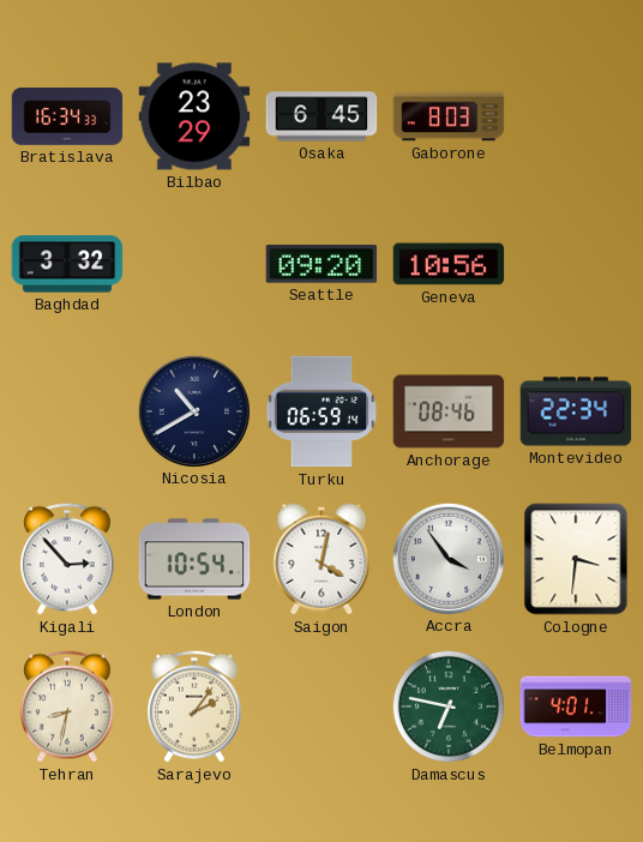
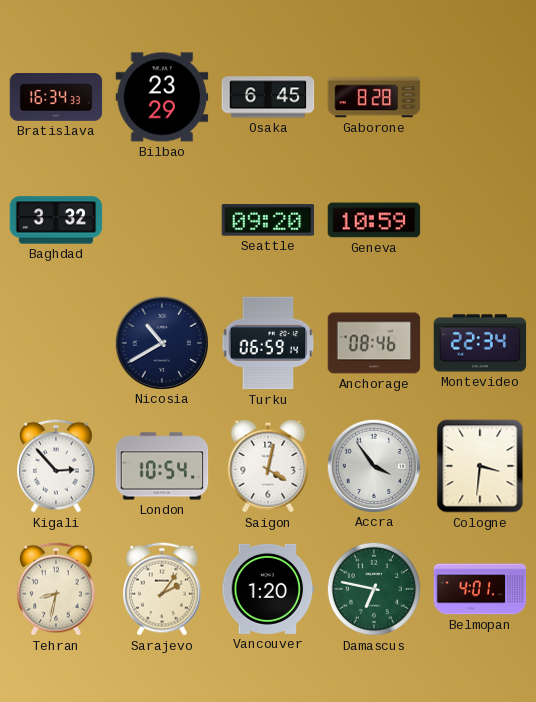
Gaborone: 8:03 -> 8:28 (374, 97)
Geneva: 10:56 -> 10:59 (374, 220)
Vancouver: none -> 1:20 (268, 589)
